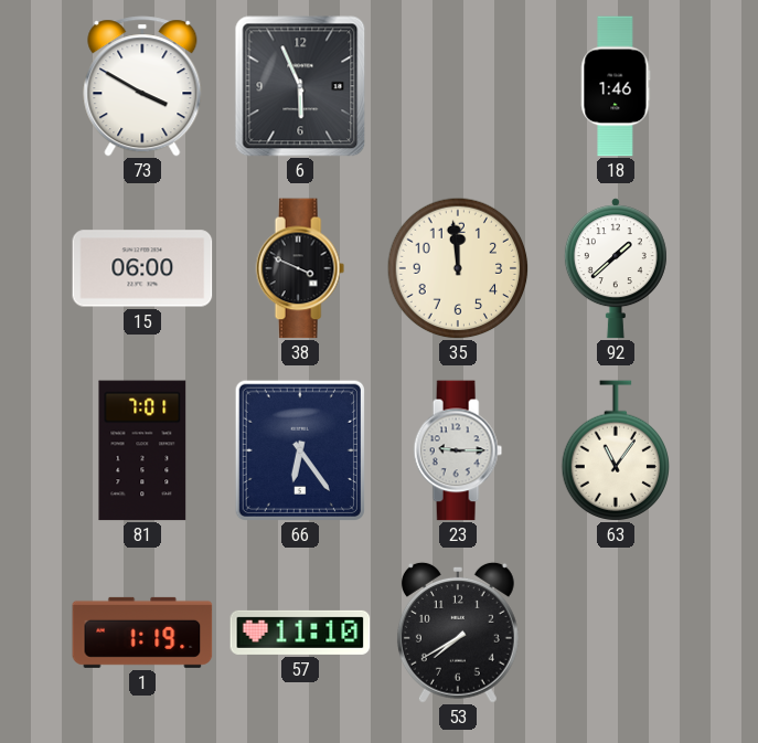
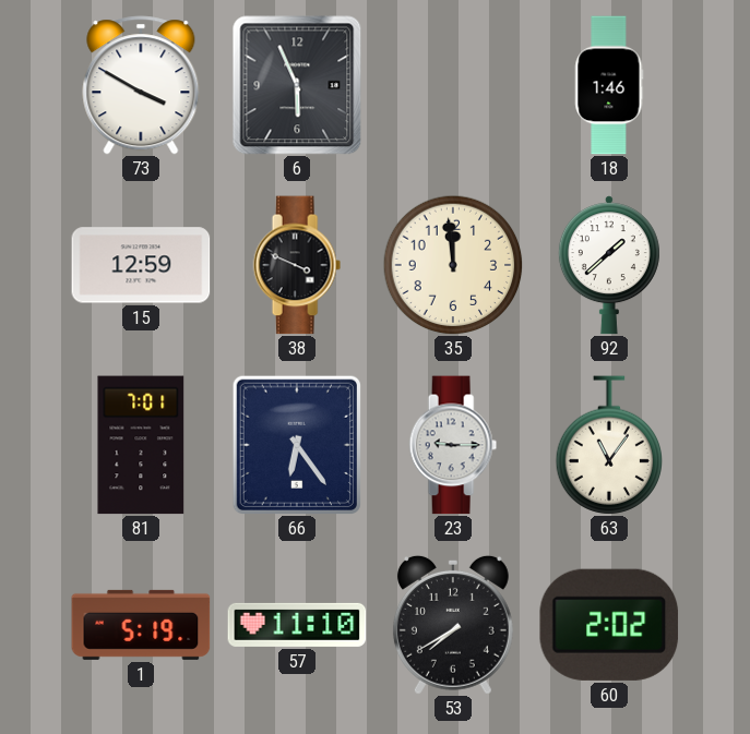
15: 06:00 -> 12:59 (141, 265)
1: 1:19 -> 5:19 (141, 625)
60: none -> 2:02 (609, 625)
